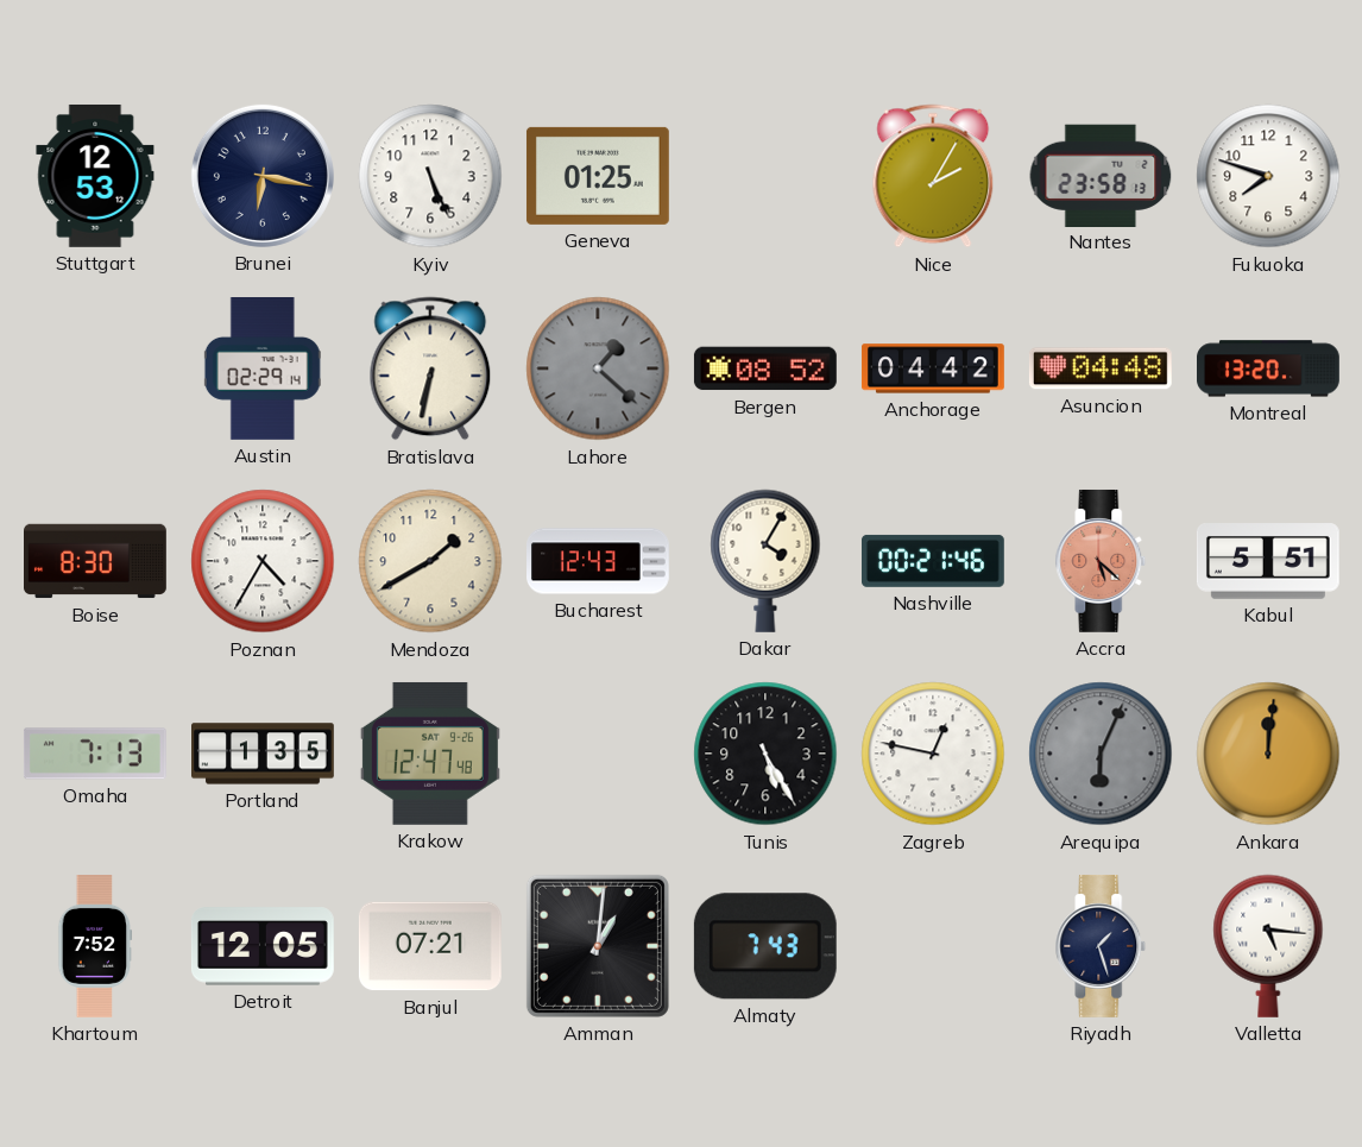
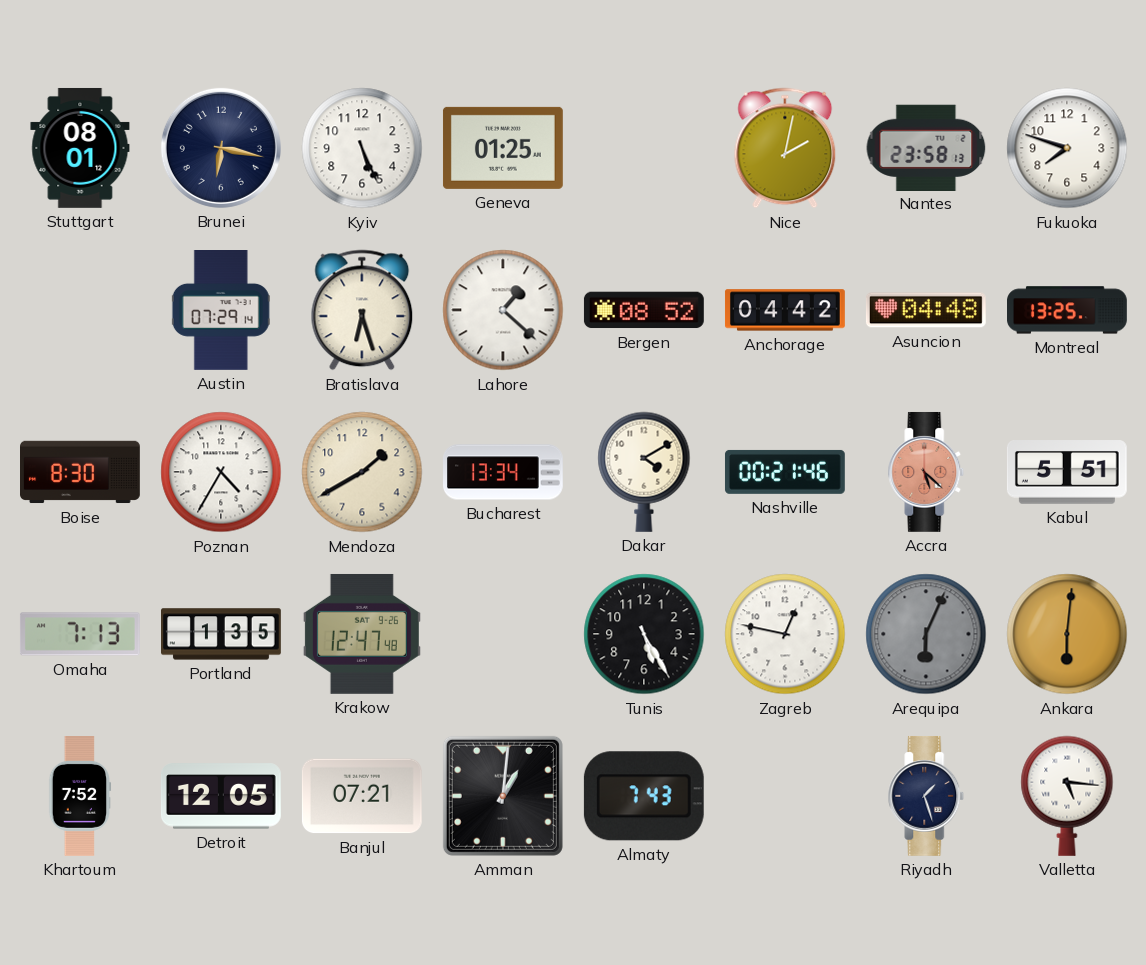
Stuttgart: 12:53 -> 08:01 (80, 148)
Nice: 2:05 -> 2:02 (785, 148)
Austin: 02:29 -> 07:29 (221, 311)
Bratislava: 6:32 -> 6:27 (362, 310)
Lahore dial: grey -> white (503, 310)
Montreal: 13:20 -> 13:25 (1068, 310)
Bucharest: 12:43 -> 13:34 (504, 472)
Dakar: 4:05 -> 4:10 (644, 472)
Ankara: 12:01 -> 6:01 (1067, 634)
